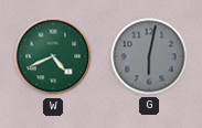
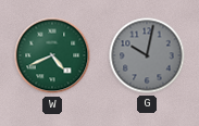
G: 6:02 -> 10:02 (147, 55)
